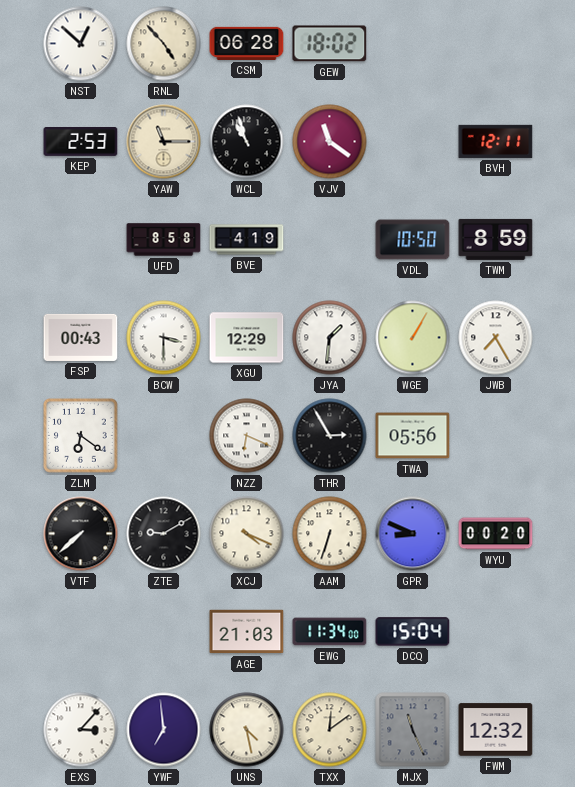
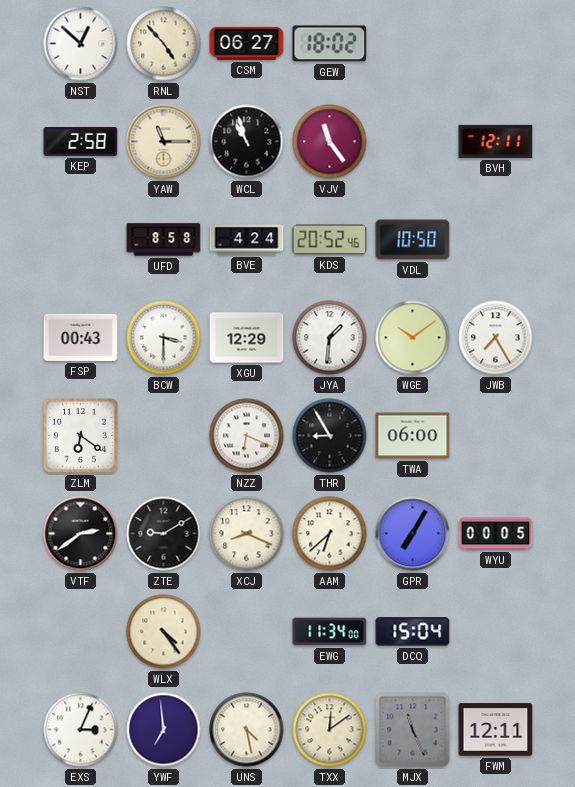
CSM: 06:28 -> 06:27 (247, 43)
KEP: 2:53 -> 2:58 (81, 142)
VJV: 11:21 -> 11:24 (330, 142)
BVE: 4:19 -> 4:24 (247, 240)
KDS: none -> 20:52 (330, 240)
TWM: 8:59 -> none (496, 239)
WGE: 1:05 -> 10:09 (413, 338)
THR: 2:55 -> 8:55 (330, 436)
TWA: 05:56 -> 06:00 (413, 436)
VTF: 7:38 -> 2:39 (81, 534)
XCJ: 4:19 -> 8:19 (247, 534)
AAM: 6:33 -> 6:38 (330, 534)
GPR: 8:49 -> 7:05 (413, 534)
WYU: 00:20 -> 00:05 (496, 534)
WLX: none -> 4:24 (164, 632)
AGE: 21:03 -> none (247, 632)
EXS: 3:07 -> 3:04 (81, 730)
FWM: 12:32 -> 12:11 (496, 730)
